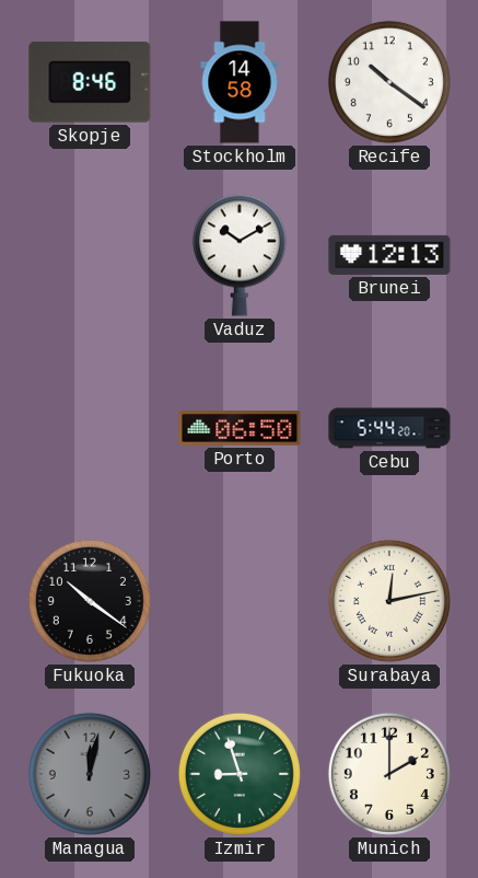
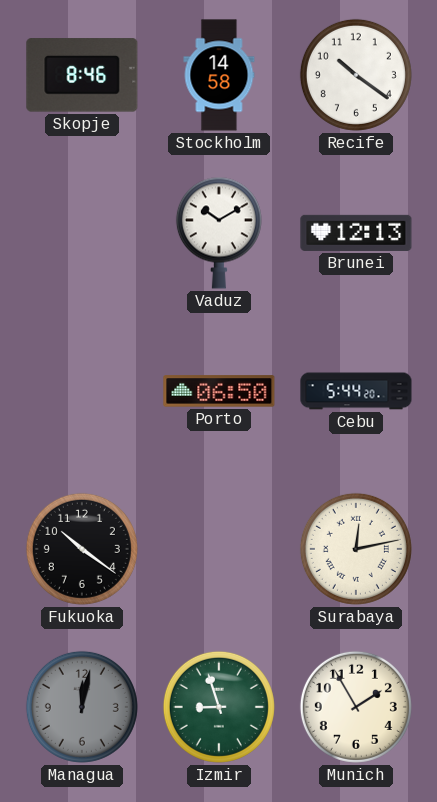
Munich: 2:00 -> 1:55 (356, 707)
